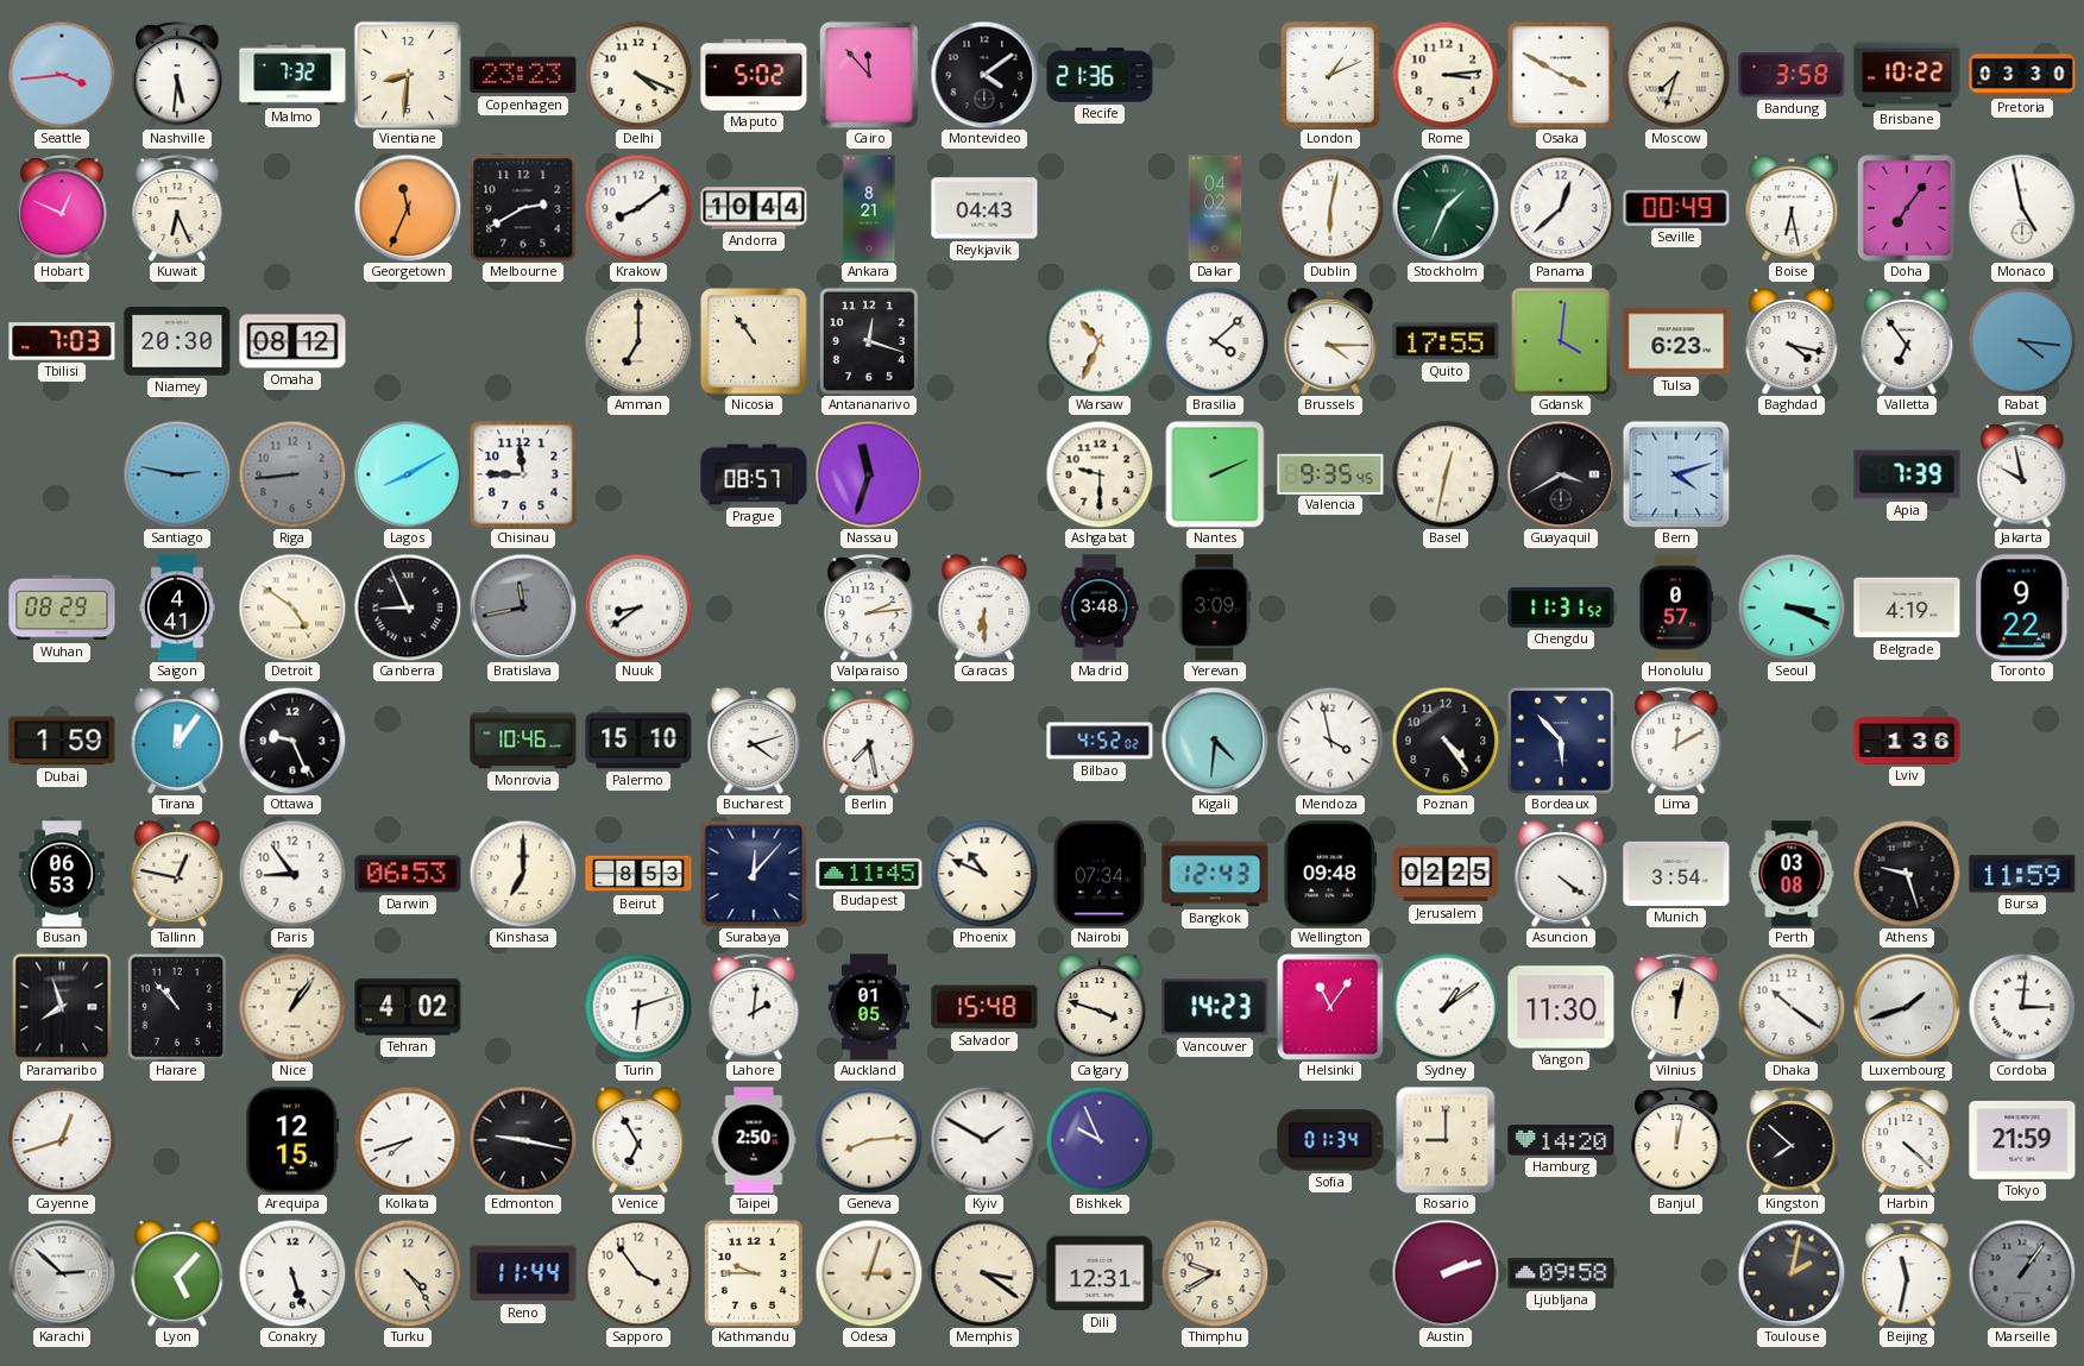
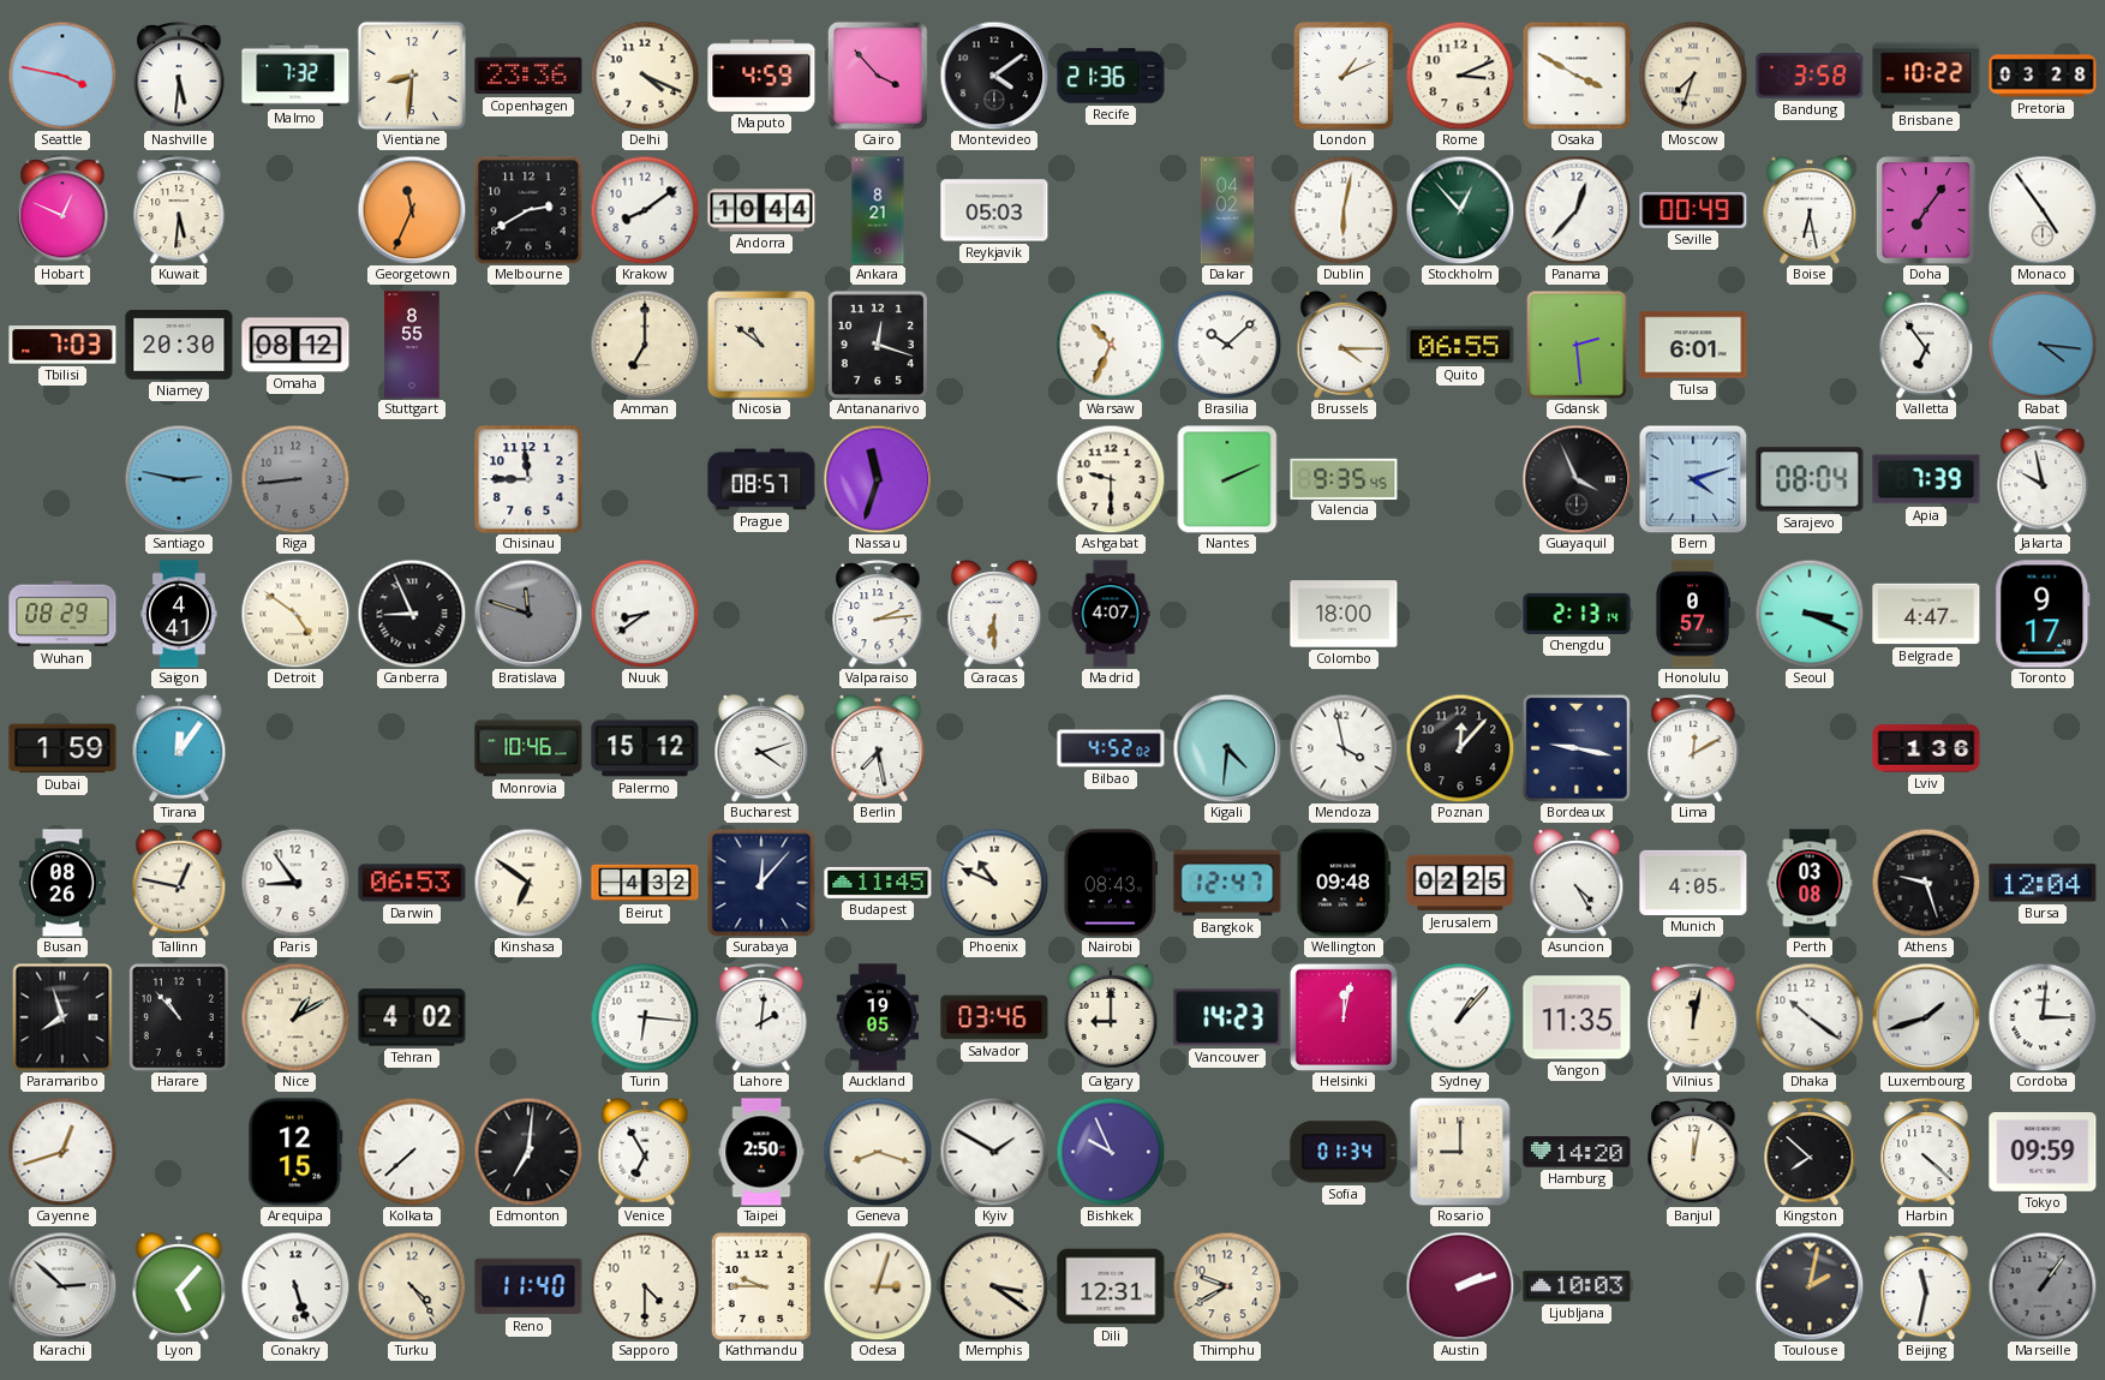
Seattle: 3:44 -> 3:47 (62, 76)
Copenhagen: 23:23 -> 23:36 (528, 76)
Maputo: 5:02 -> 4:59 (761, 76)
Cairo: 11:53 -> 3:53 (878, 76)
Rome: 3:14 -> 3:11 (1460, 76)
Pretoria: 03:30 -> 03:28 (2043, 76)
Kuwait: 6:26 -> 5:31 (179, 211)
Reykjavik: 04:43 -> 05:03 (994, 210)
Stockholm: 1:34 -> 12:53 (1460, 210)
Panama: 12:38 -> 12:37 (1577, 210)
Monaco: 4:58 -> 4:54 (2043, 210)
Stuttgart: none -> 8:55 (412, 345)
Nicosia: 10:54 -> 10:51 (761, 345)
Brasilia: 4:08 -> 10:08 (1227, 345)
Quito: 17:55 -> 06:55 (1460, 345)
Gdansk: 4:01 -> 2:29 (1577, 345)
Tulsa: 6:23 -> 6:01 (1693, 345)
Baghdad: 4:17 -> none (1792, 341)
Lagos: 8:10 -> none (408, 474)
Basel: 12:32 -> none (1446, 474)
Guayaquil: 3:40 -> 3:56 (1577, 479)
Sarajevo: none -> 08:04 (1810, 479)
Bratislava: 11:43 -> 11:48 (528, 614)
Madrid: 3:48 -> 4:07 (1111, 614)
Yerevan: 3:09 -> none (1215, 608)
Colombo: none -> 18:00 (1344, 614)
Chengdu: 11:31 -> 2:13 (1577, 614)
Belgrade: 4:19 -> 4:47 (1926, 614)
Toronto: 9:22 -> 9:17 (2043, 614)
Ottawa: 9:26 -> none (292, 741)
Palermo: 15:10 -> 15:12 (645, 748)
Poznan: 4:24 -> 12:07 (1460, 748)
Bordeaux: 5:53 -> 9:17 (1577, 748)
Busan: 06:53 -> 08:26 (62, 883)
Kinshasa: 7:00 -> 6:51 (528, 883)
Beirut: 8:53 -> 4:32 (645, 883)
Nairobi: 07:34 -> 08:43 (1111, 883)
Bangkok: 12:43 -> 12:47 (1227, 883)
Asuncion: 4:21 -> 4:25 (1577, 883)
Munich: 3:54 -> 4:05 (1693, 883)
Bursa: 11:59 -> 12:04 (2043, 883)
Nice: 1:06 -> 1:10 (295, 1017)
Turin: 6:12 -> 6:16 (645, 1017)
Auckland: 01:05 -> 19:05 (877, 1017)
Salvador: 15:48 -> 03:46 (994, 1017)
Calgary: 3:48 -> 9:00 (1111, 1017)
Helsinki: 11:06 -> 12:02 (1344, 1017)
Sydney: 1:09 -> 1:07 (1460, 1017)
Yangon: 11:30 -> 11:35 (1577, 1017)
Kolkata: 7:42 -> 7:38 (412, 1152)
Edmonton: 9:17 -> 7:01 (528, 1152)
Geneva: 8:14 -> 8:18 (878, 1152)
Tokyo: 21:59 -> 09:59 (2043, 1152)
Reno: 11:44 -> 11:40 (528, 1286)
Sapporo: 3:54 -> 4:30 (645, 1286)
Ljubljana: 09:58 -> 10:03 (1577, 1286)
